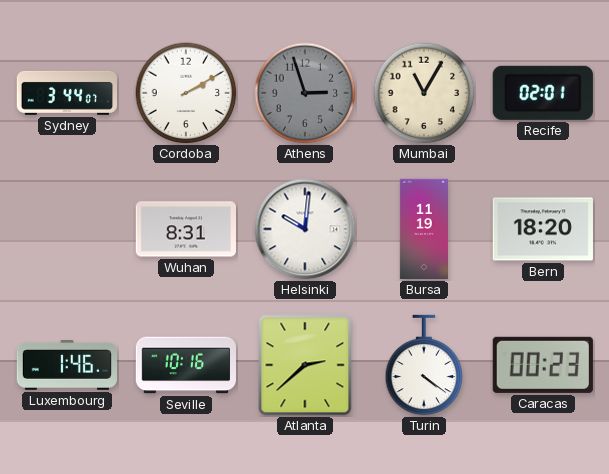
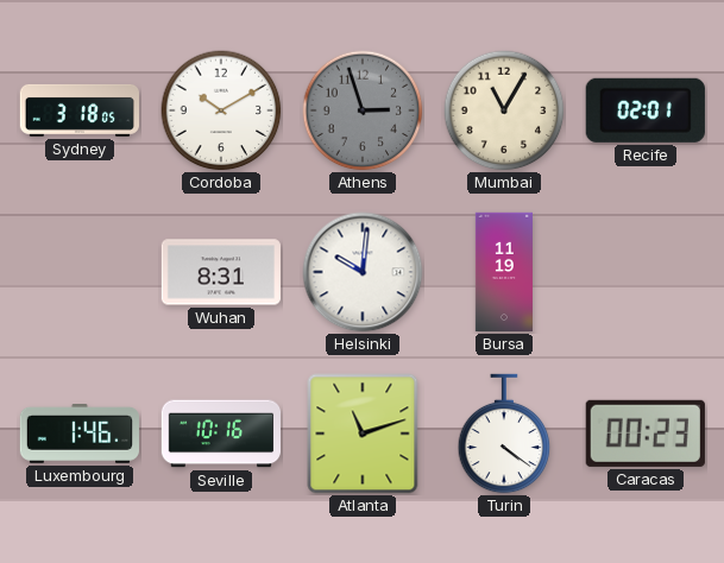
Sydney: 3:44 -> 3:18 (78, 110)
Cordoba: 2:10 -> 10:10 (221, 110)
Bern: 18:20 -> none (542, 229)
Atlanta: 2:38 -> 11:12 (363, 434)
